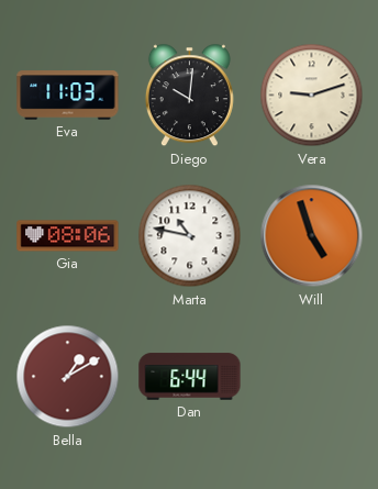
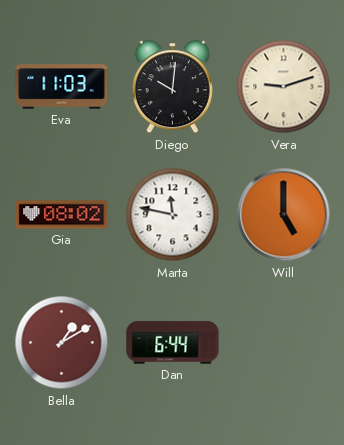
Gia: 08:06 -> 08:02 (62, 215)
Marta: 10:47 -> 11:47 (173, 215)
Will: 4:57 -> 5:00 (284, 215)
